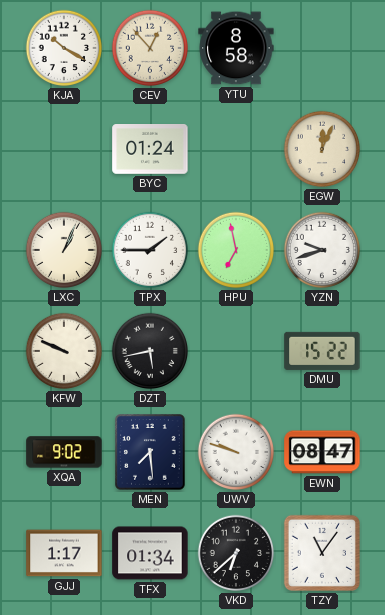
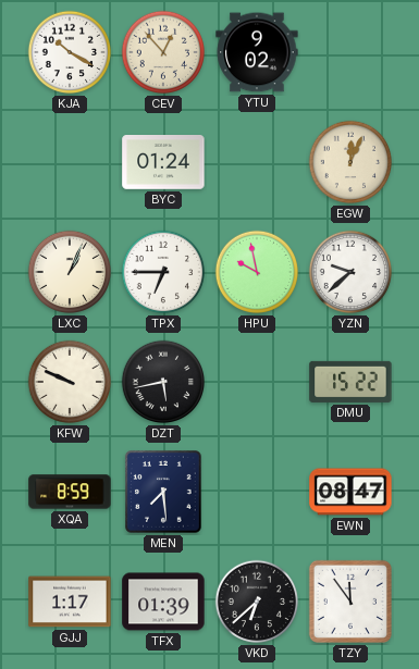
YTU: 8:58 -> 9:02 (257, 52)
TPX: 1:45 -> 6:45 (163, 272)
HPU: 6:58 -> 9:58 (257, 272)
YZN: 9:42 -> 9:38 (350, 272)
XQA: 9:02 -> 8:59 (70, 492)
UWV: 9:48 -> none (236, 452)
TFX: 01:34 -> 01:39 (163, 602)
TZY: 11:06 -> 11:54 (350, 602)
